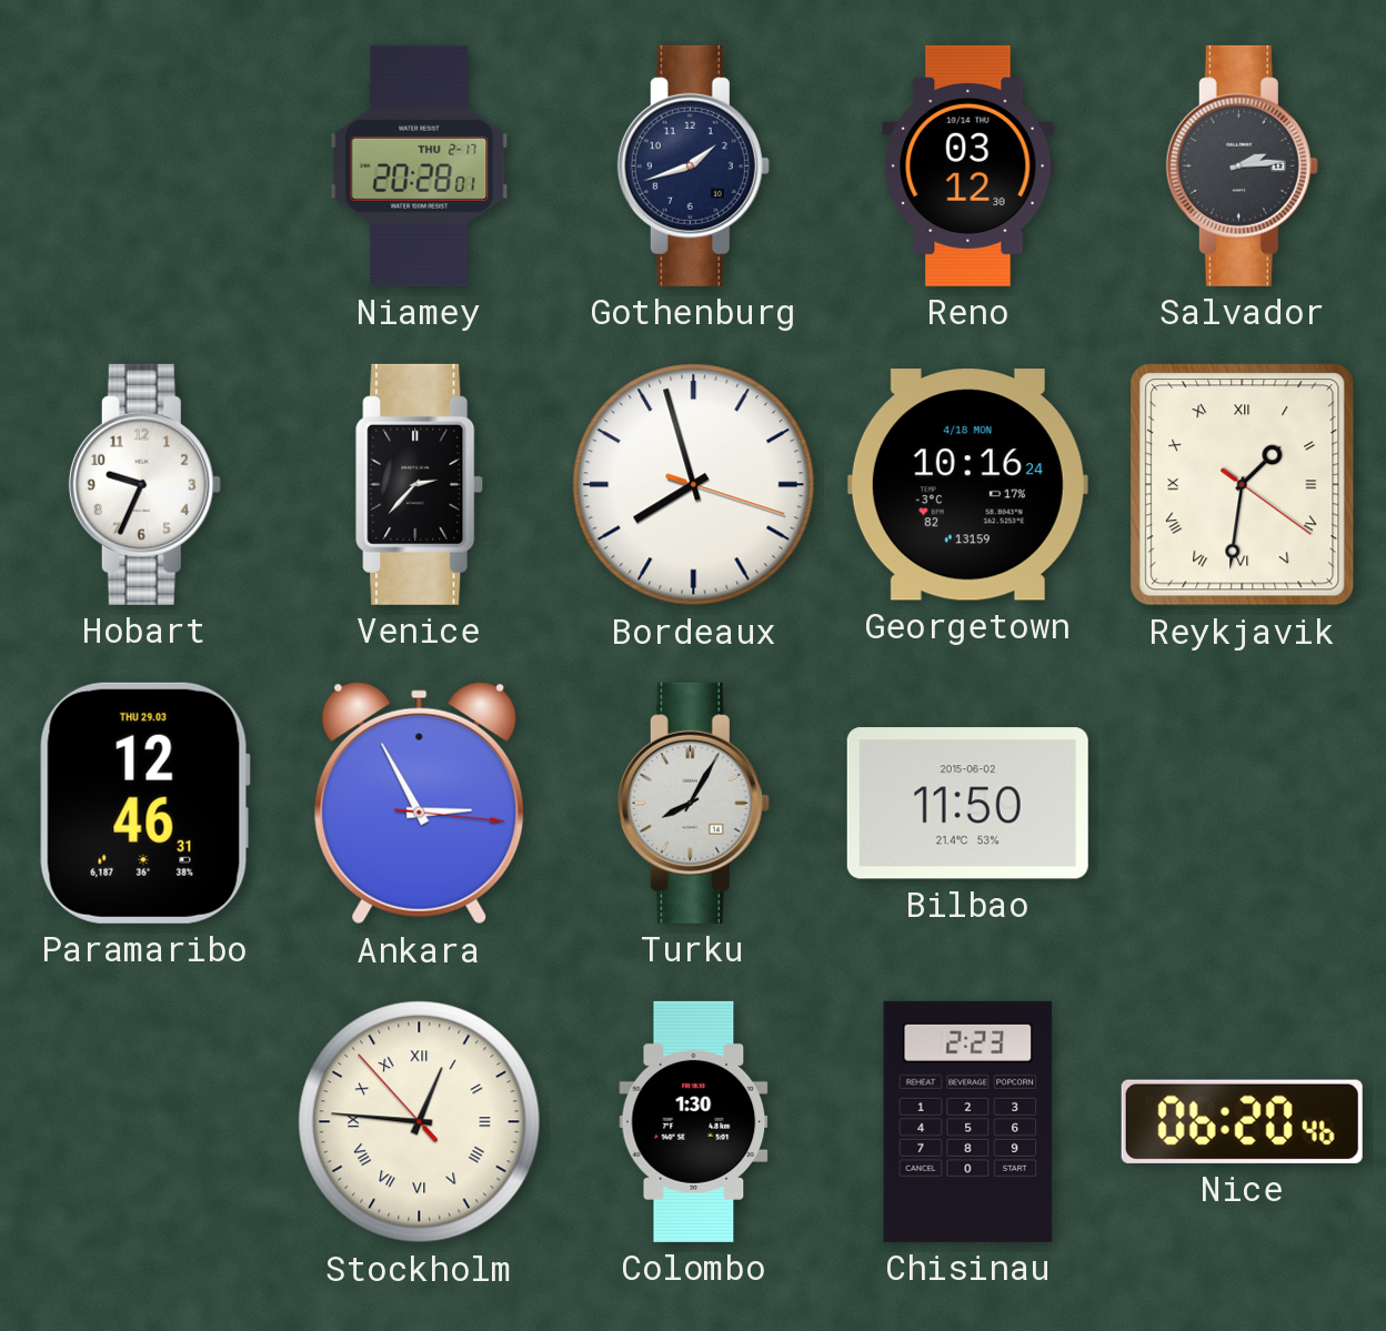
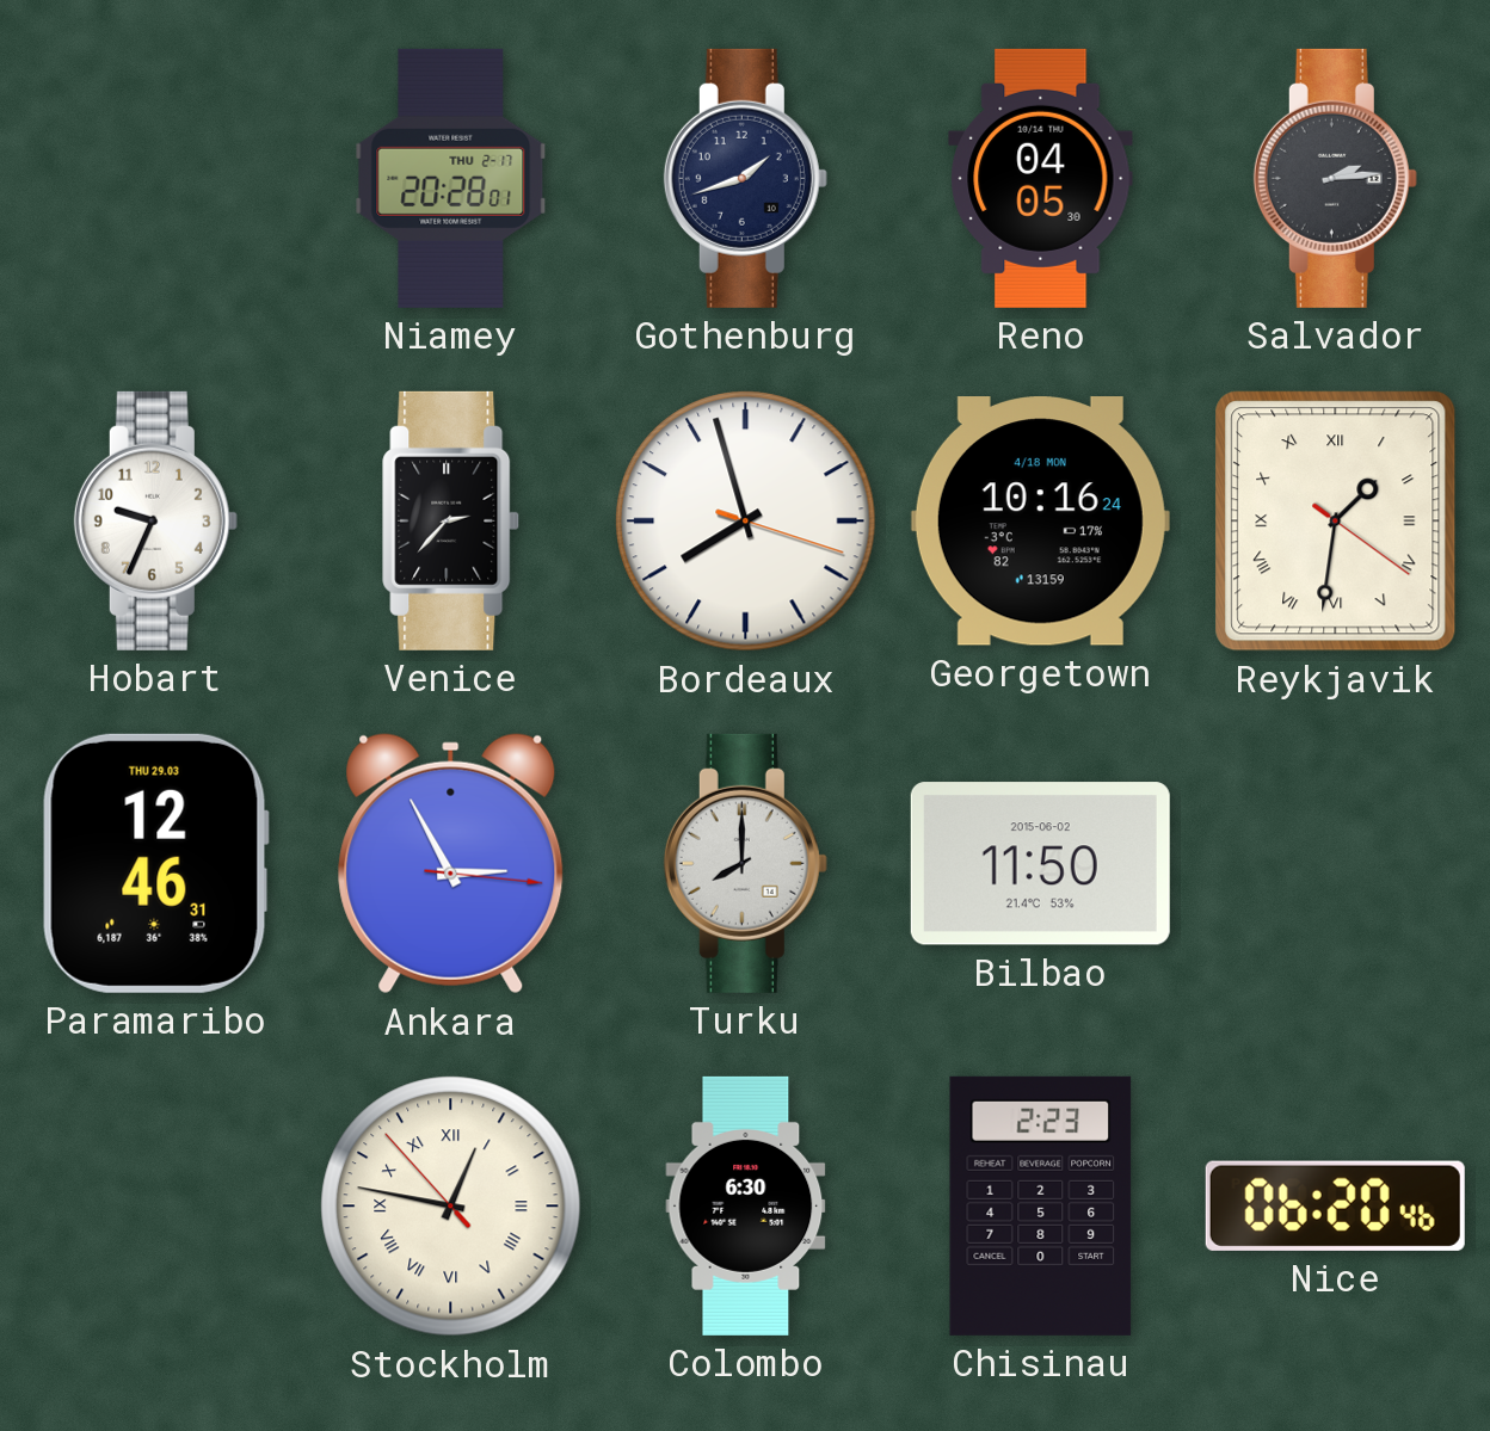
Reno: 03:12 -> 04:05 (1041, 178)
Turku: 8:05 -> 8:00 (745, 863)
Stockholm: 12:45 -> 12:46 (451, 1207)
Colombo: 1:30 -> 6:30 (746, 1205)
